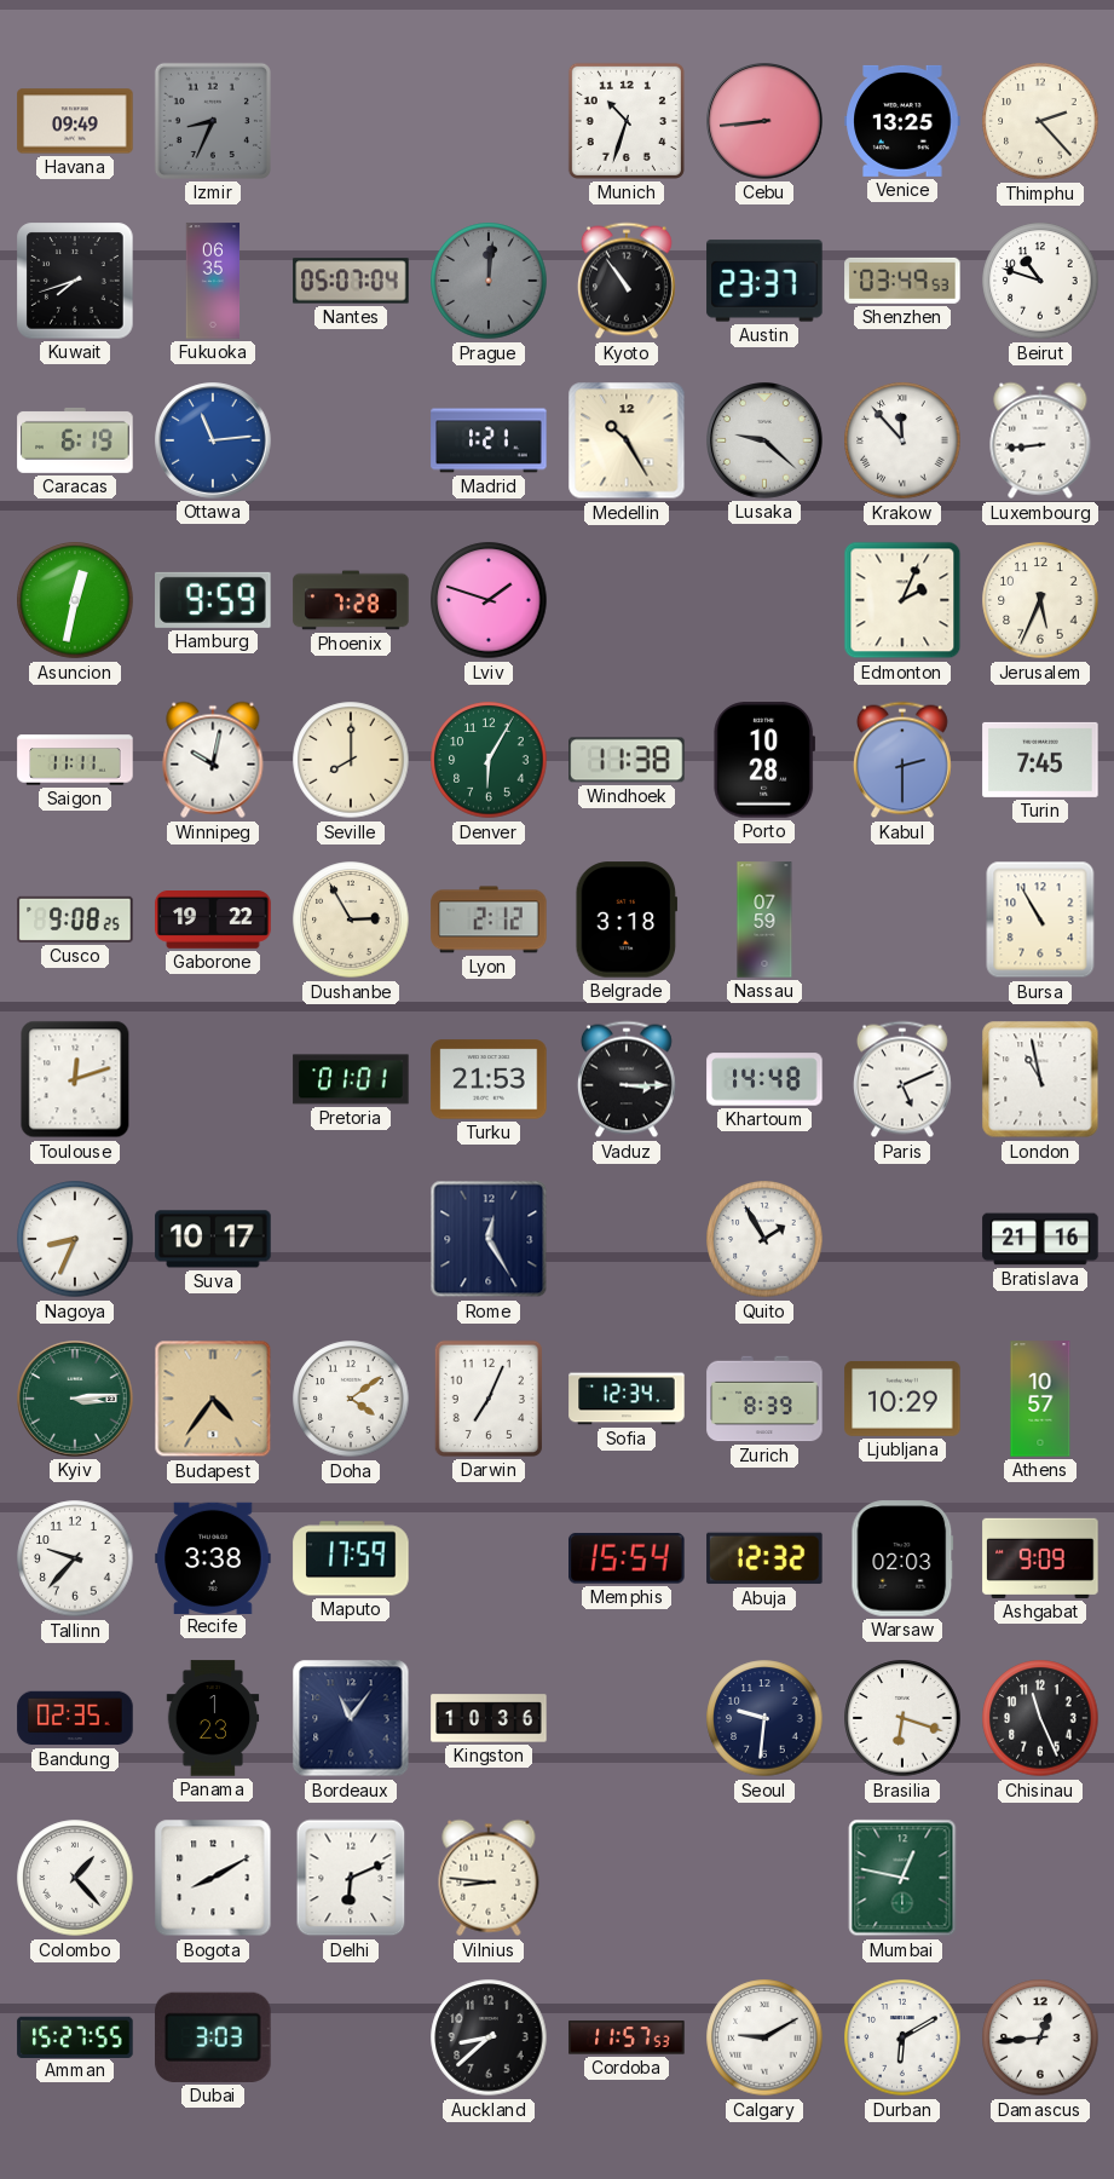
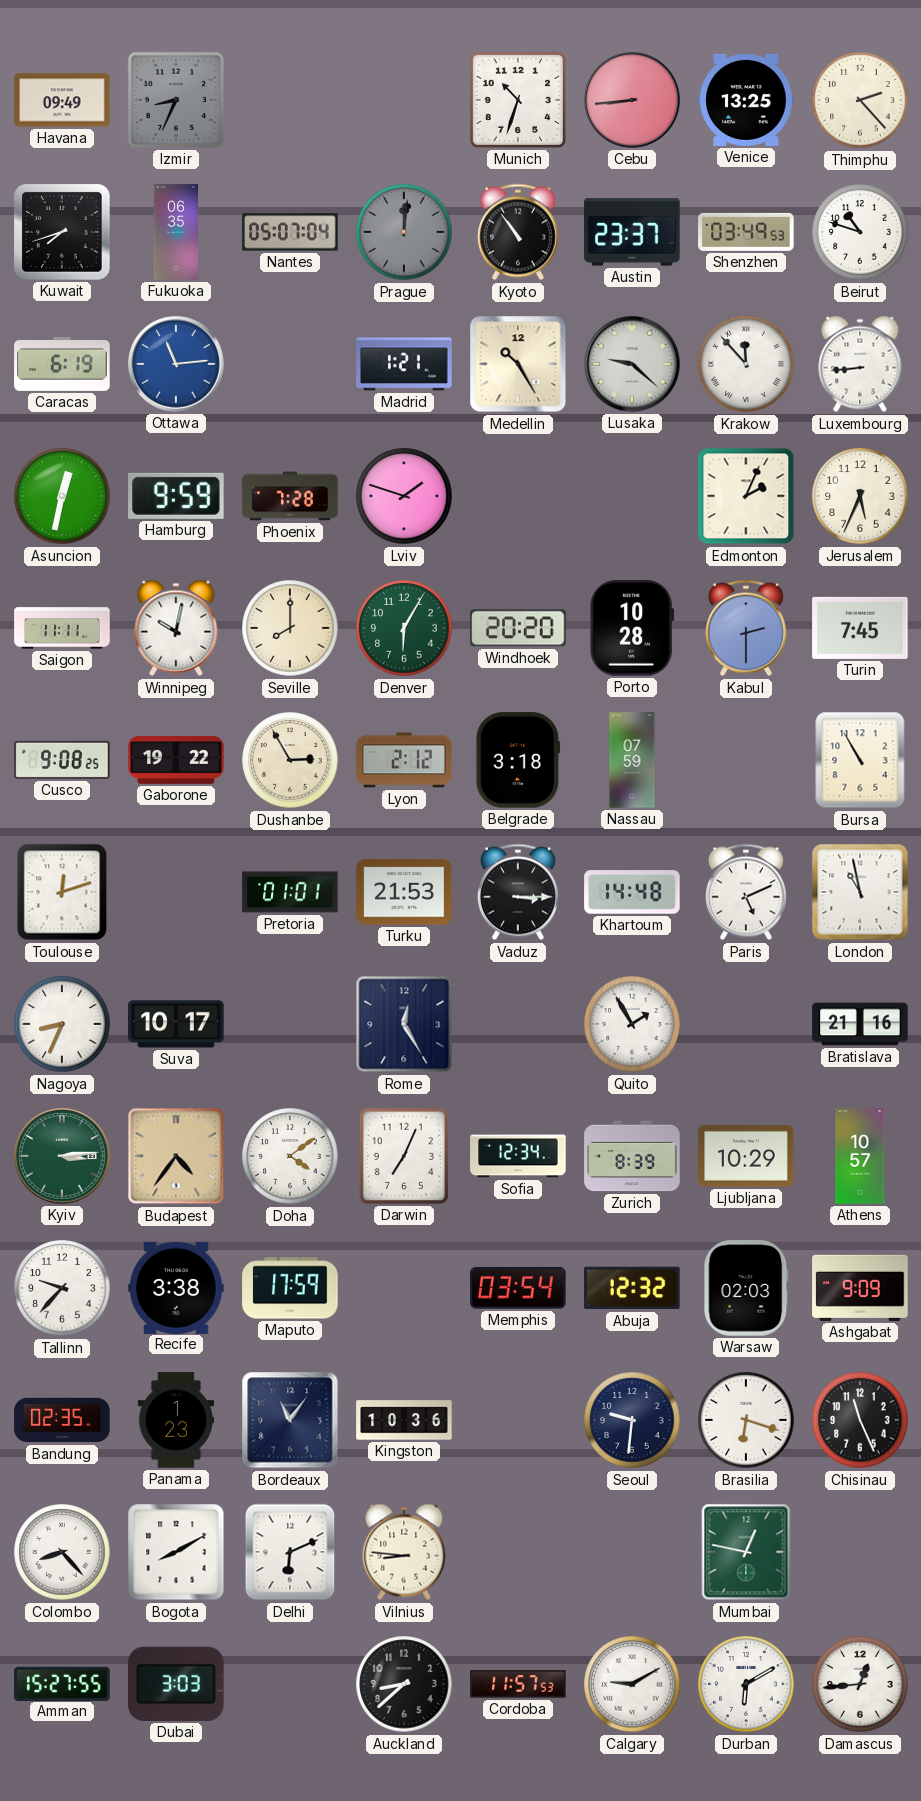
Windhoek: 11:38 -> 20:20 (518, 628)
Memphis: 15:54 -> 03:54 (518, 1288)
Colombo: 1:23 -> 8:23 (62, 1552)
